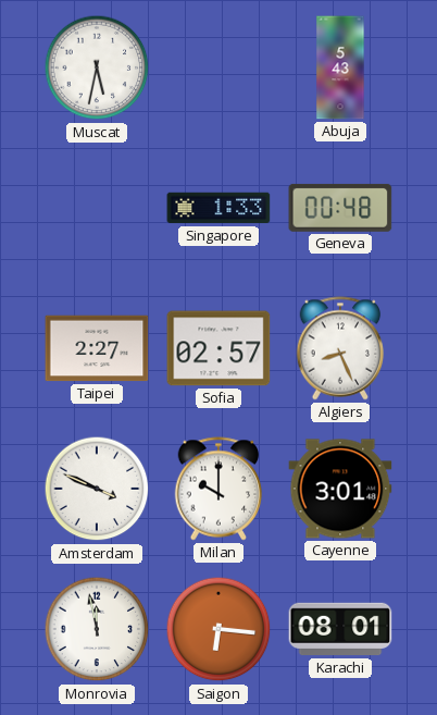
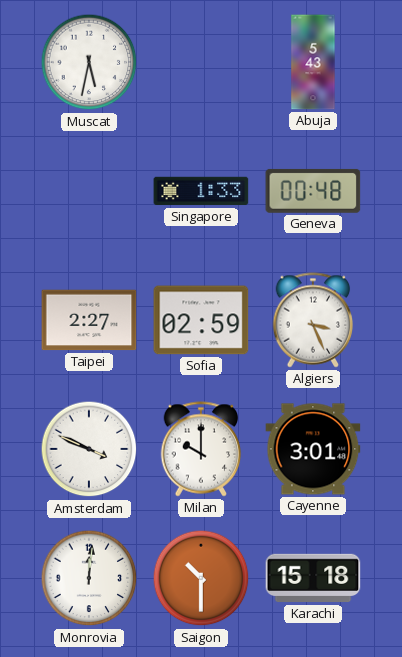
Sofia: 02:57 -> 02:59 (201, 320)
Algiers: 8:26 -> 3:26 (313, 320)
Monrovia: 11:58 -> 12:01 (89, 578)
Saigon: 6:16 -> 10:30 (201, 578)
Karachi: 08:01 -> 15:18 (313, 578)
